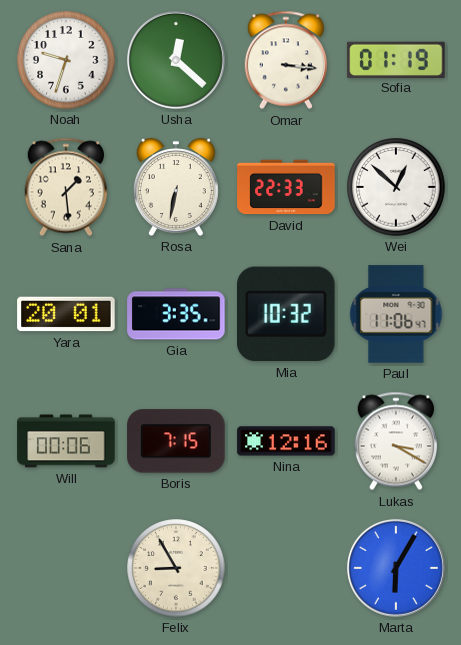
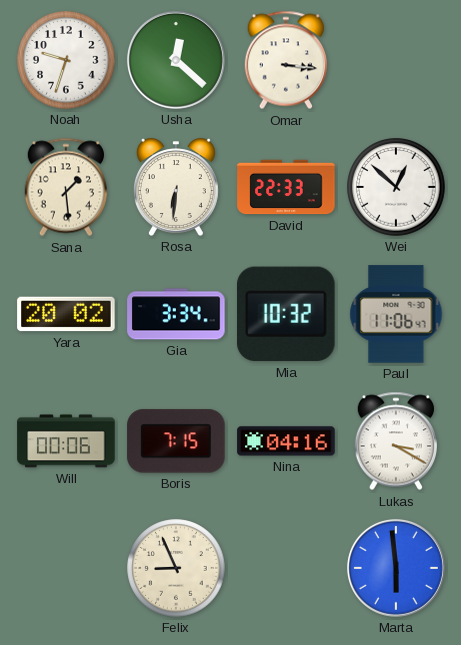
Sofia: 01:19 -> none (396, 59)
Rosa: 6:32 -> 6:31 (176, 187)
Yara: 20:01 -> 20:02 (66, 314)
Gia: 3:35 -> 3:34 (176, 314)
Nina: 12:16 -> 04:16 (286, 441)
Felix: 8:55 -> 8:56 (176, 568)
Marta: 6:05 -> 5:59 (396, 568)
